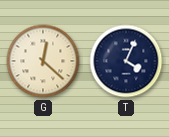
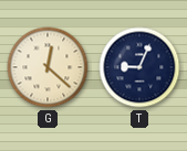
T: 4:04 -> 9:04 (139, 67)
